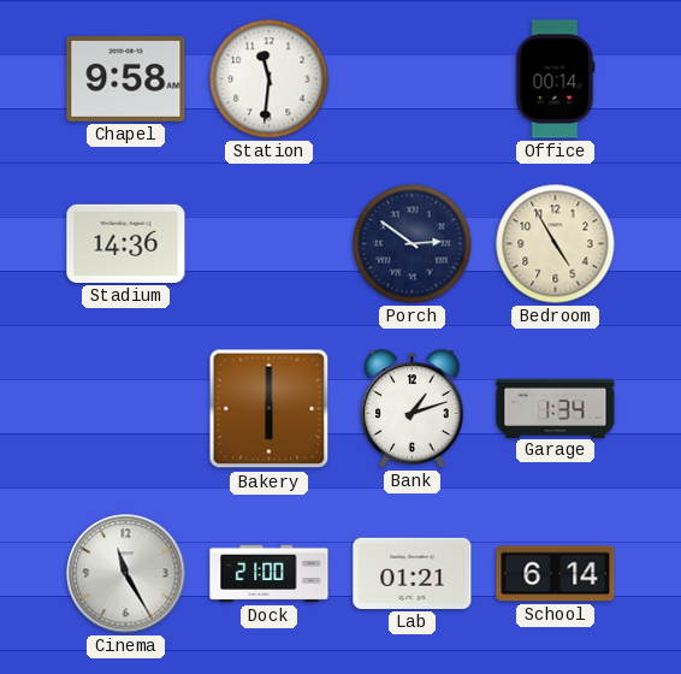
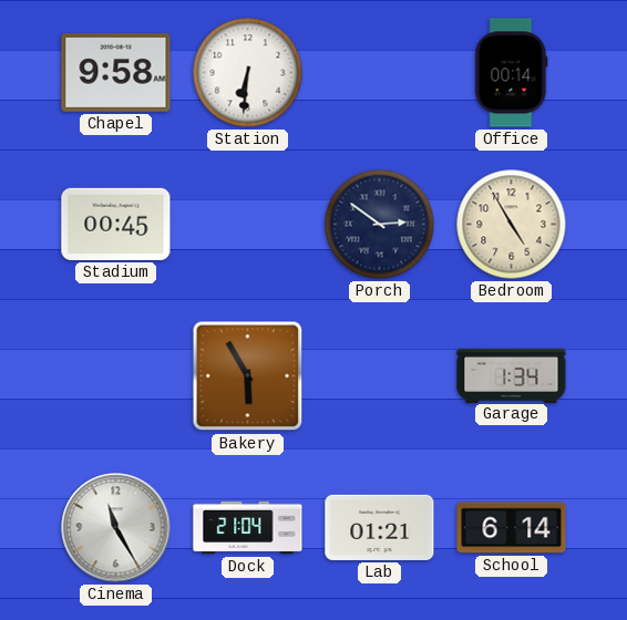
Station: 11:31 -> 6:31 (248, 73)
Stadium: 14:36 -> 00:45 (116, 224)
Bakery: 6:00 -> 5:55 (248, 376)
Bank: 1:12 -> none (413, 409)
Dock: 21:00 -> 21:04 (248, 528)
